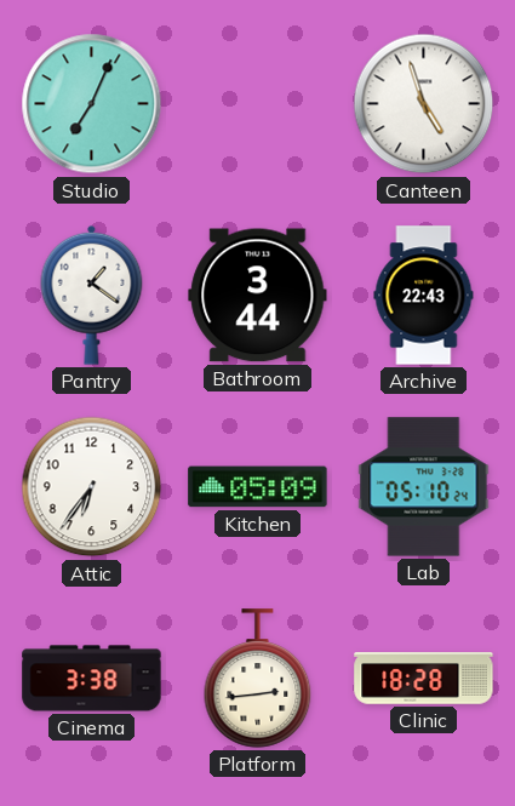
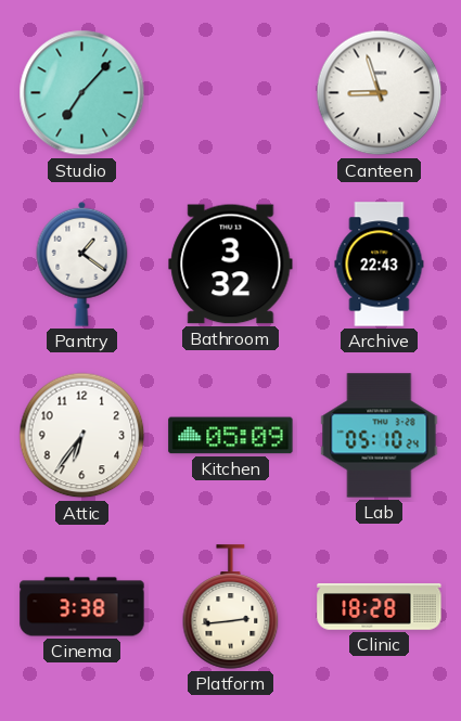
Studio: 7:04 -> 7:07 (82, 93)
Canteen: 4:57 -> 8:57 (380, 93)
Bathroom: 3:44 -> 3:32 (231, 265)
